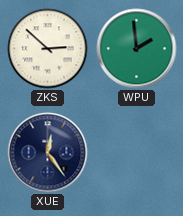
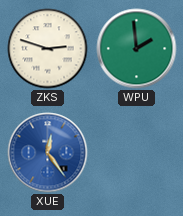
ZKS: 2:52 -> 2:48 (48, 49)
XUE dial: navy -> blue (48, 153)
